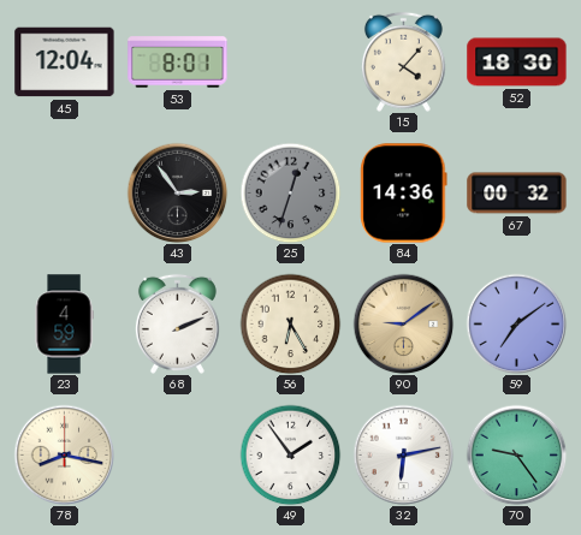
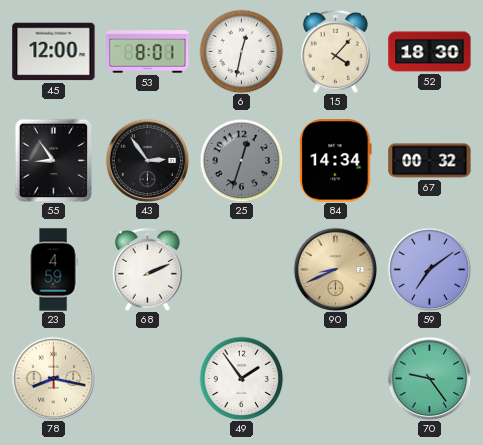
45: 12:04 -> 12:00 (54, 52)
6: none -> 12:32 (241, 51)
55: none -> 8:54 (54, 160)
84: 14:36 -> 14:34 (336, 161)
56: 6:25 -> none (290, 323)
90: 9:09 -> 8:41 (335, 269)
32: 6:13 -> none (403, 454)
